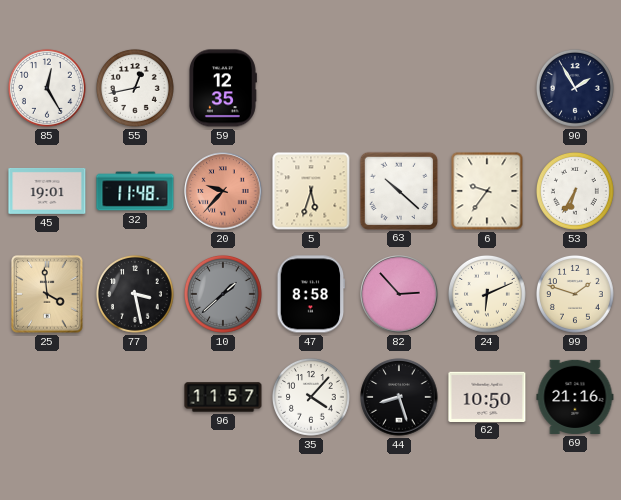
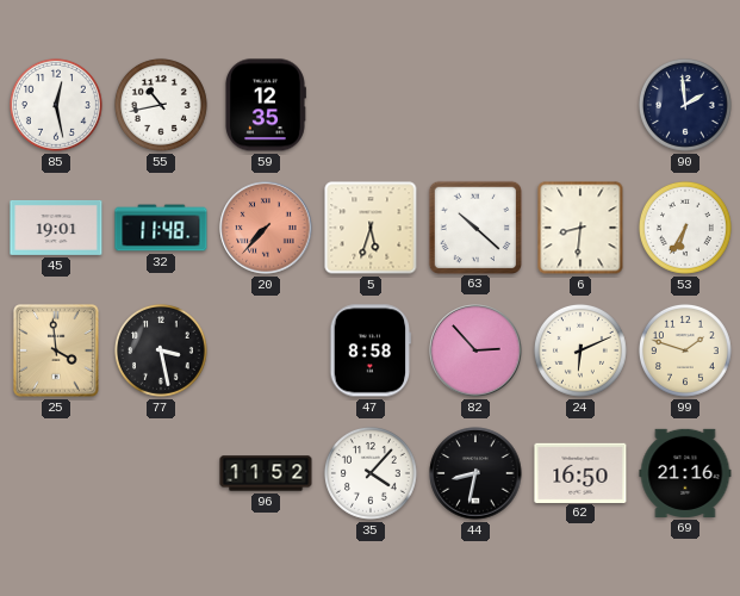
85: 12:25 -> 12:28 (56, 105)
55: 12:43 -> 10:43 (161, 105)
90: 1:55 -> 1:59 (685, 105)
20: 9:37 -> 7:37 (266, 228)
6: 9:36 -> 8:31 (580, 228)
10: 1:38 -> none (223, 294)
96: 11:57 -> 11:52 (266, 473)
44: 8:27 -> 8:32 (475, 473)
62: 10:50 -> 16:50 (580, 472)
